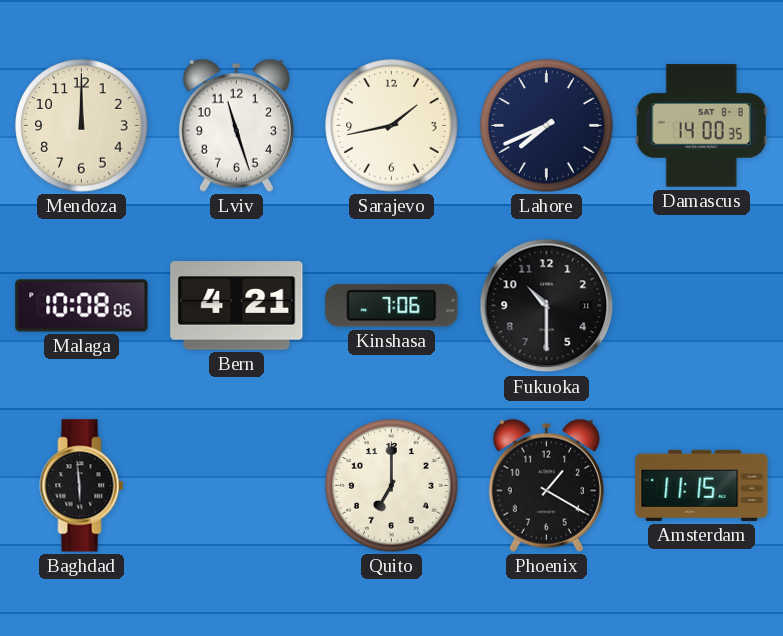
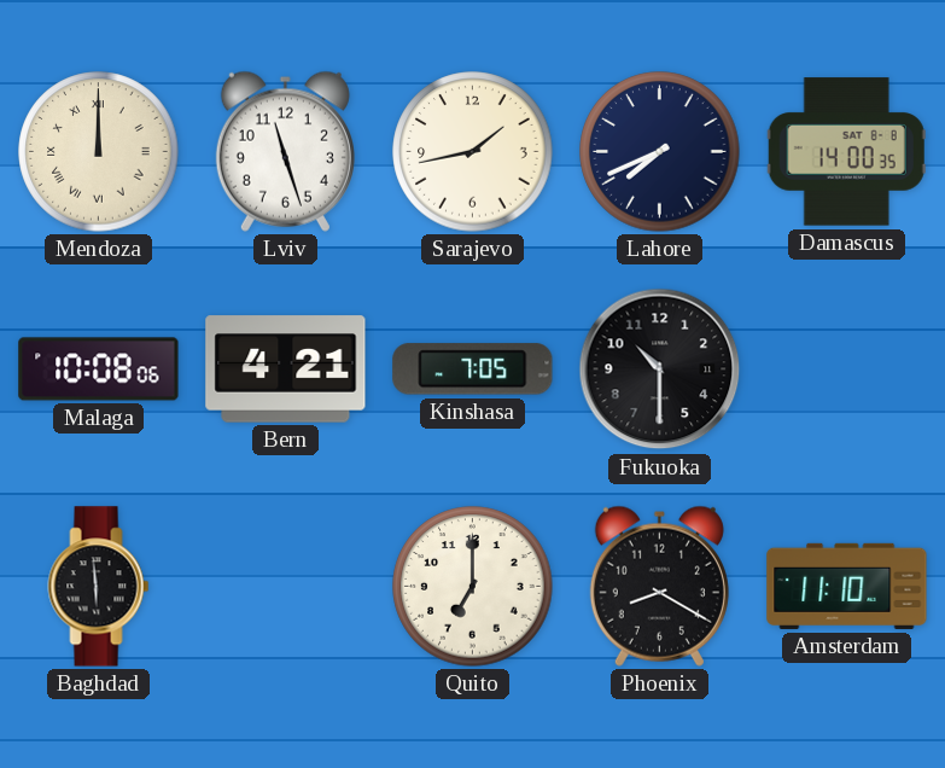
Mendoza numerals: Arabic -> Roman (99, 152)
Kinshasa: 7:06 -> 7:05 (473, 370)
Phoenix: 1:20 -> 8:20 (659, 586)
Amsterdam: 11:15 -> 11:10 (847, 586)
